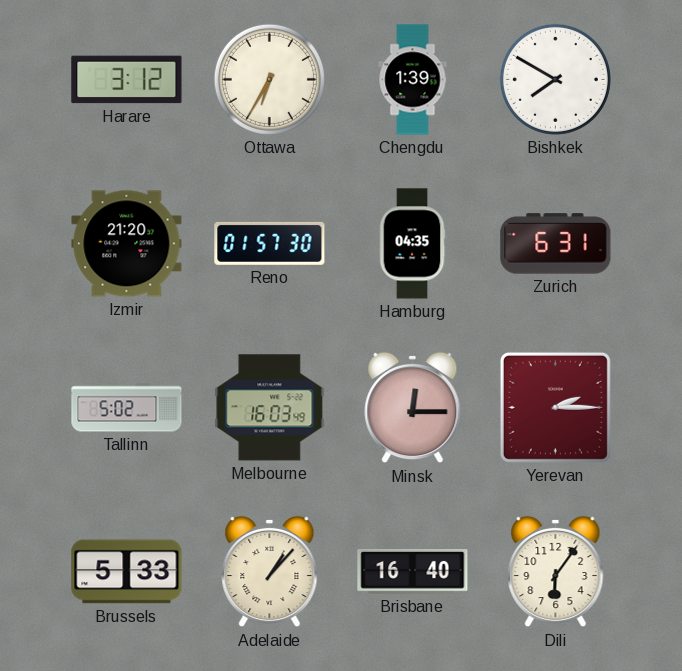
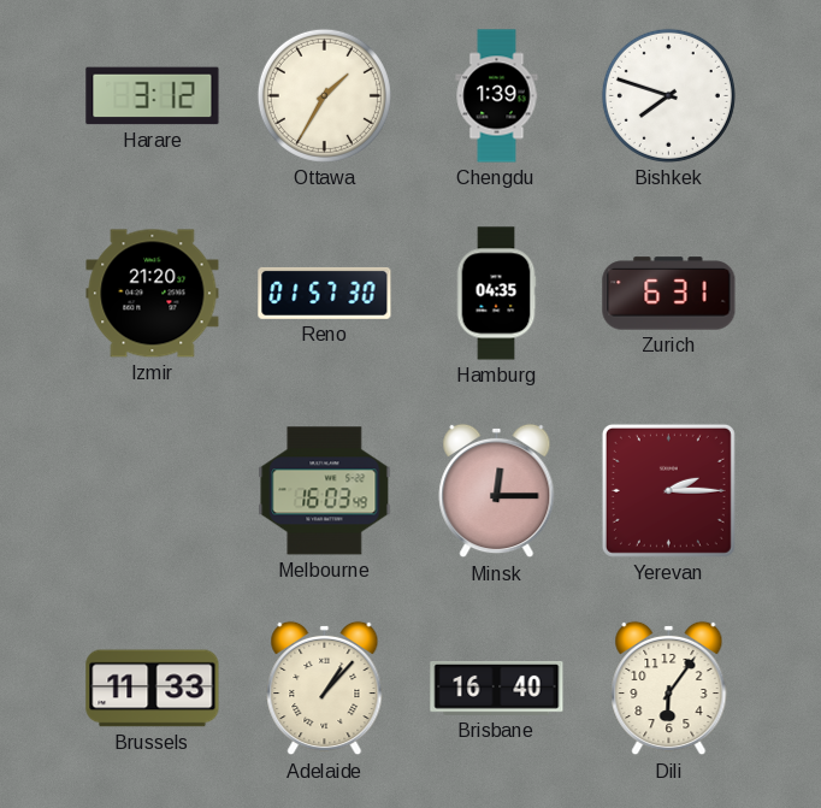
Ottawa: 6:35 -> 1:35 (324, 95)
Bishkek: 7:50 -> 7:48 (668, 95)
Tallinn: 5:02 -> none (127, 408)
Brussels: 5:33 -> 11:33 (153, 689)
